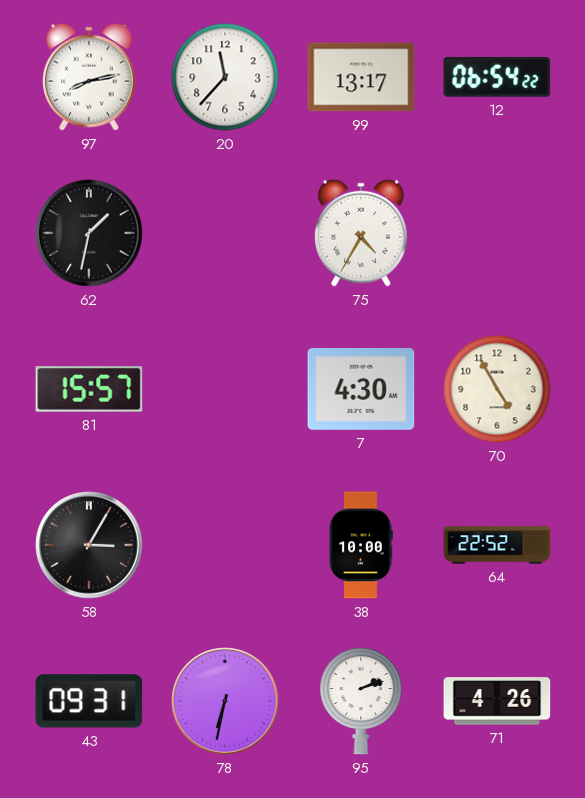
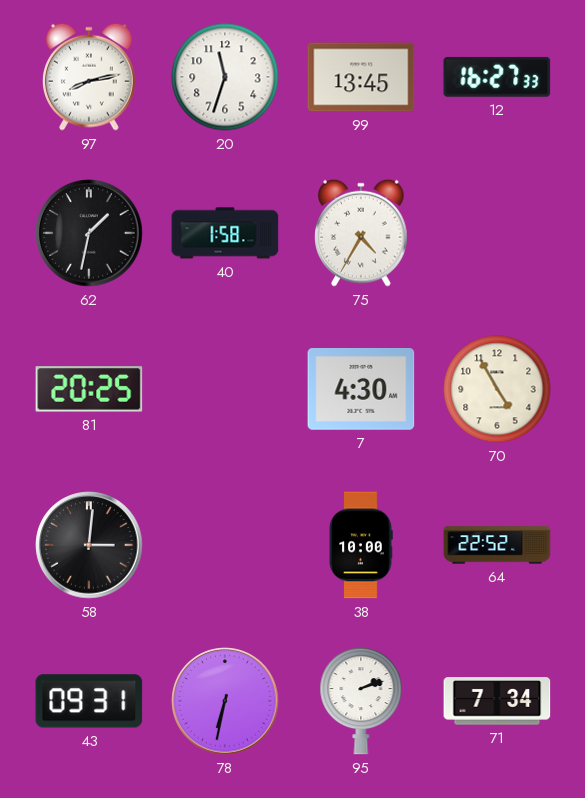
20: 11:37 -> 11:33 (225, 77)
99: 13:17 -> 13:45 (361, 77)
12: 06:54 -> 16:27 (497, 77)
40: none -> 1:58 (225, 233)
81: 15:57 -> 20:25 (89, 389)
58: 3:05 -> 3:01 (89, 545)
71: 4:26 -> 7:34 (497, 701)
